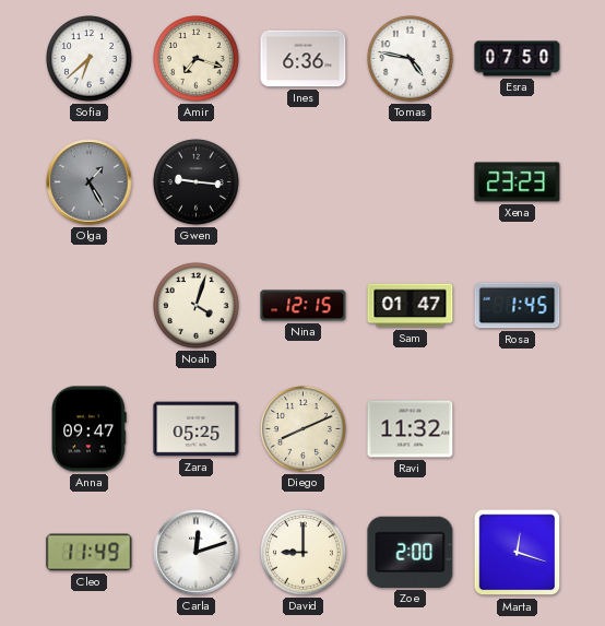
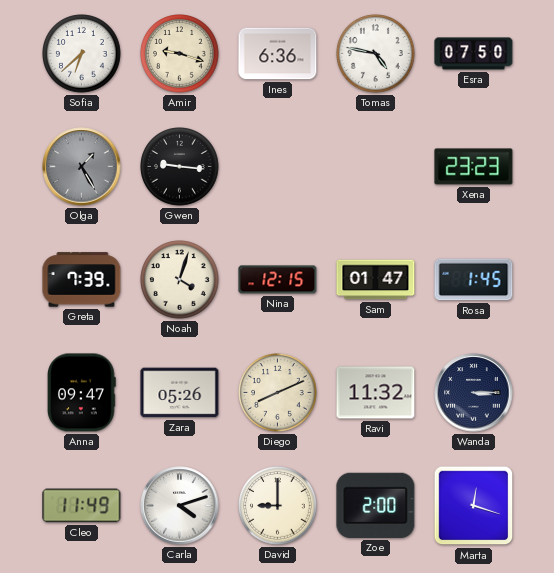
Amir: 7:18 -> 9:18 (180, 54)
Greta: none -> 7:39 (82, 280)
Zara: 05:25 -> 05:26 (180, 393)
Wanda: none -> 3:15 (474, 393)
Carla: 12:12 -> 4:12 (180, 506)
